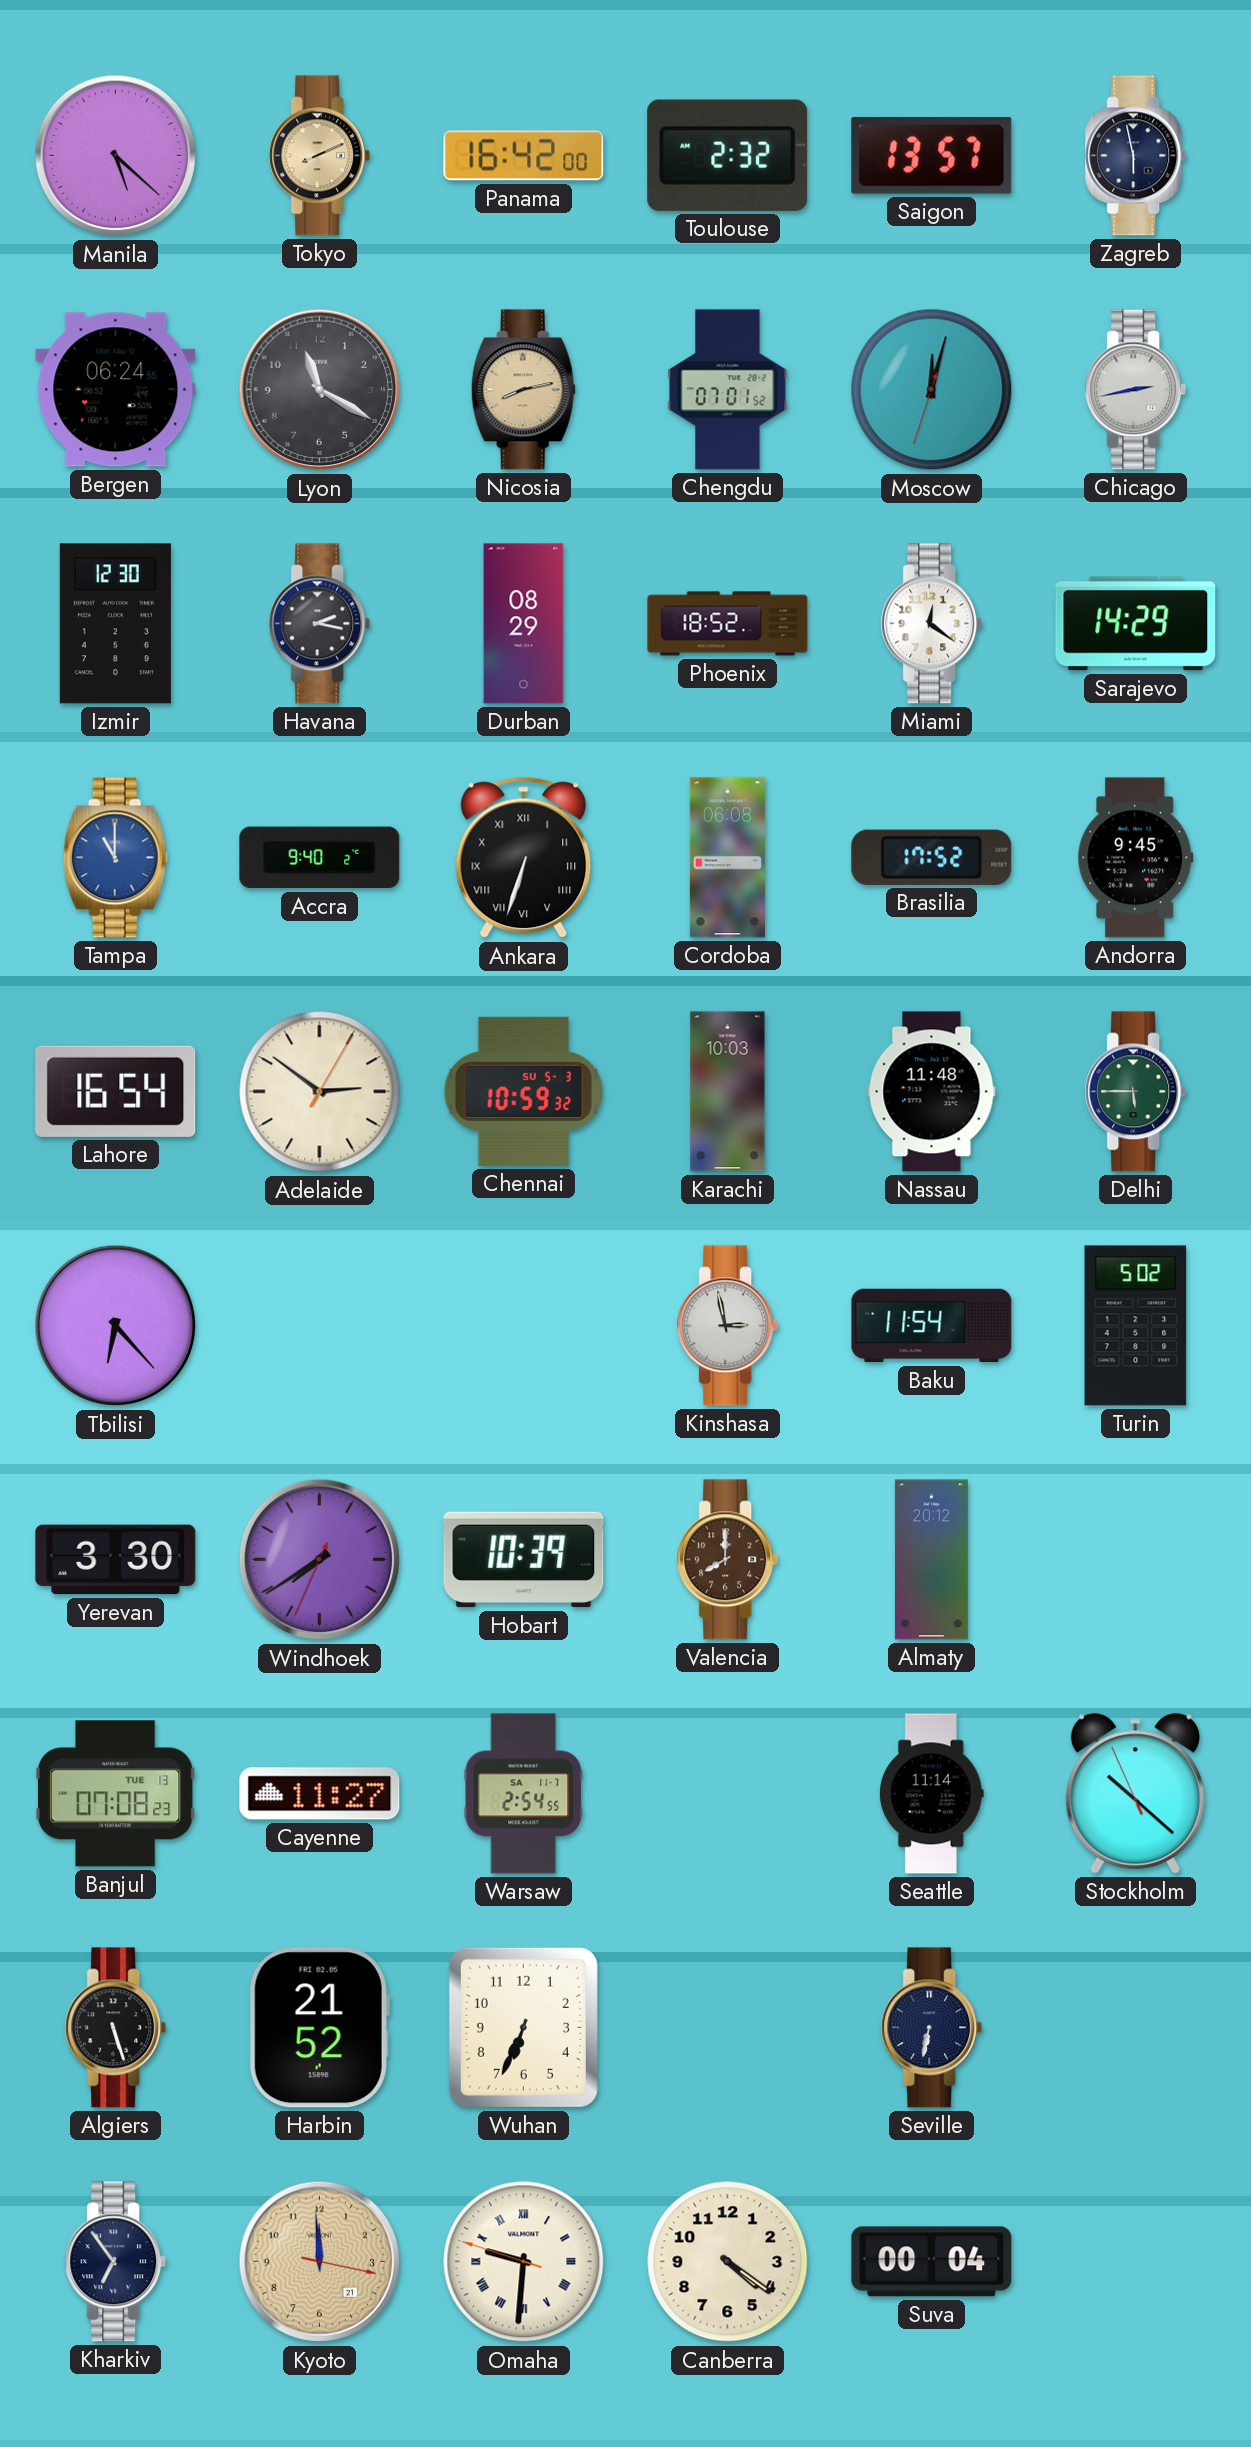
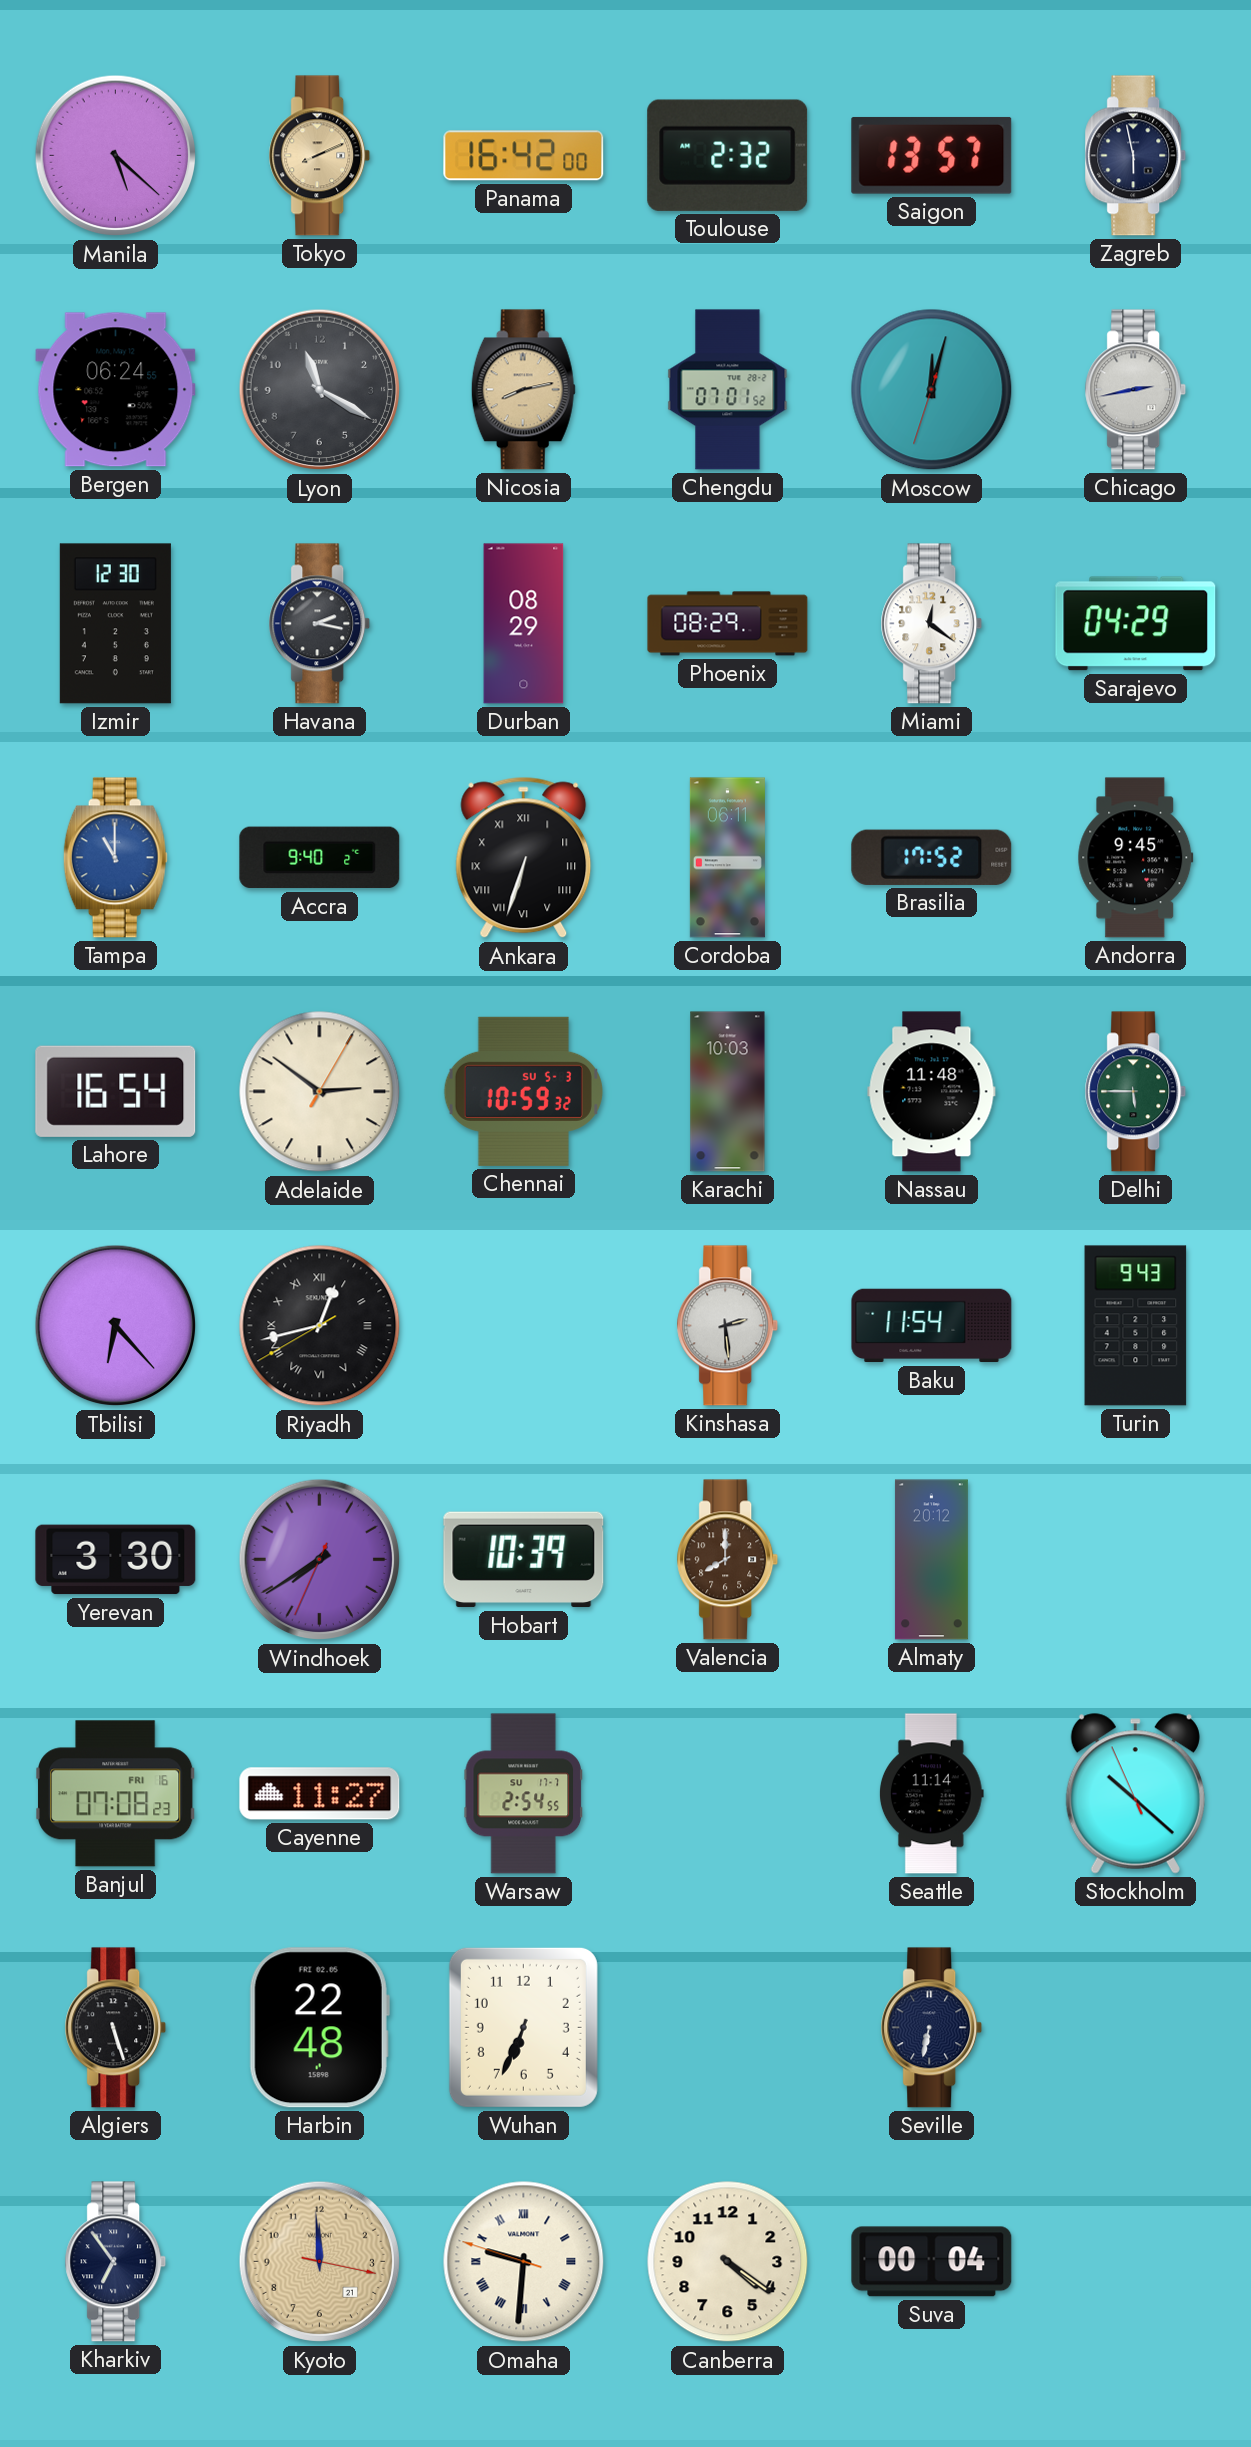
Phoenix: 18:52 -> 08:29 (728, 624)
Sarajevo: 14:29 -> 04:29 (1136, 624)
Cordoba: 06:08 -> 06:11 (727, 858)
Riyadh: none -> 12:42 (320, 1326)
Kinshasa: 2:58 -> 2:29 (728, 1326)
Turin: 5:02 -> 9:43 (1136, 1326)
Banjul date: TUE 13 -> FRI 16 (115, 1794)
Warsaw date: SA 11-7 -> SU 17-7 (523, 1794)
Harbin: 21:52 -> 22:48 (319, 2028)
